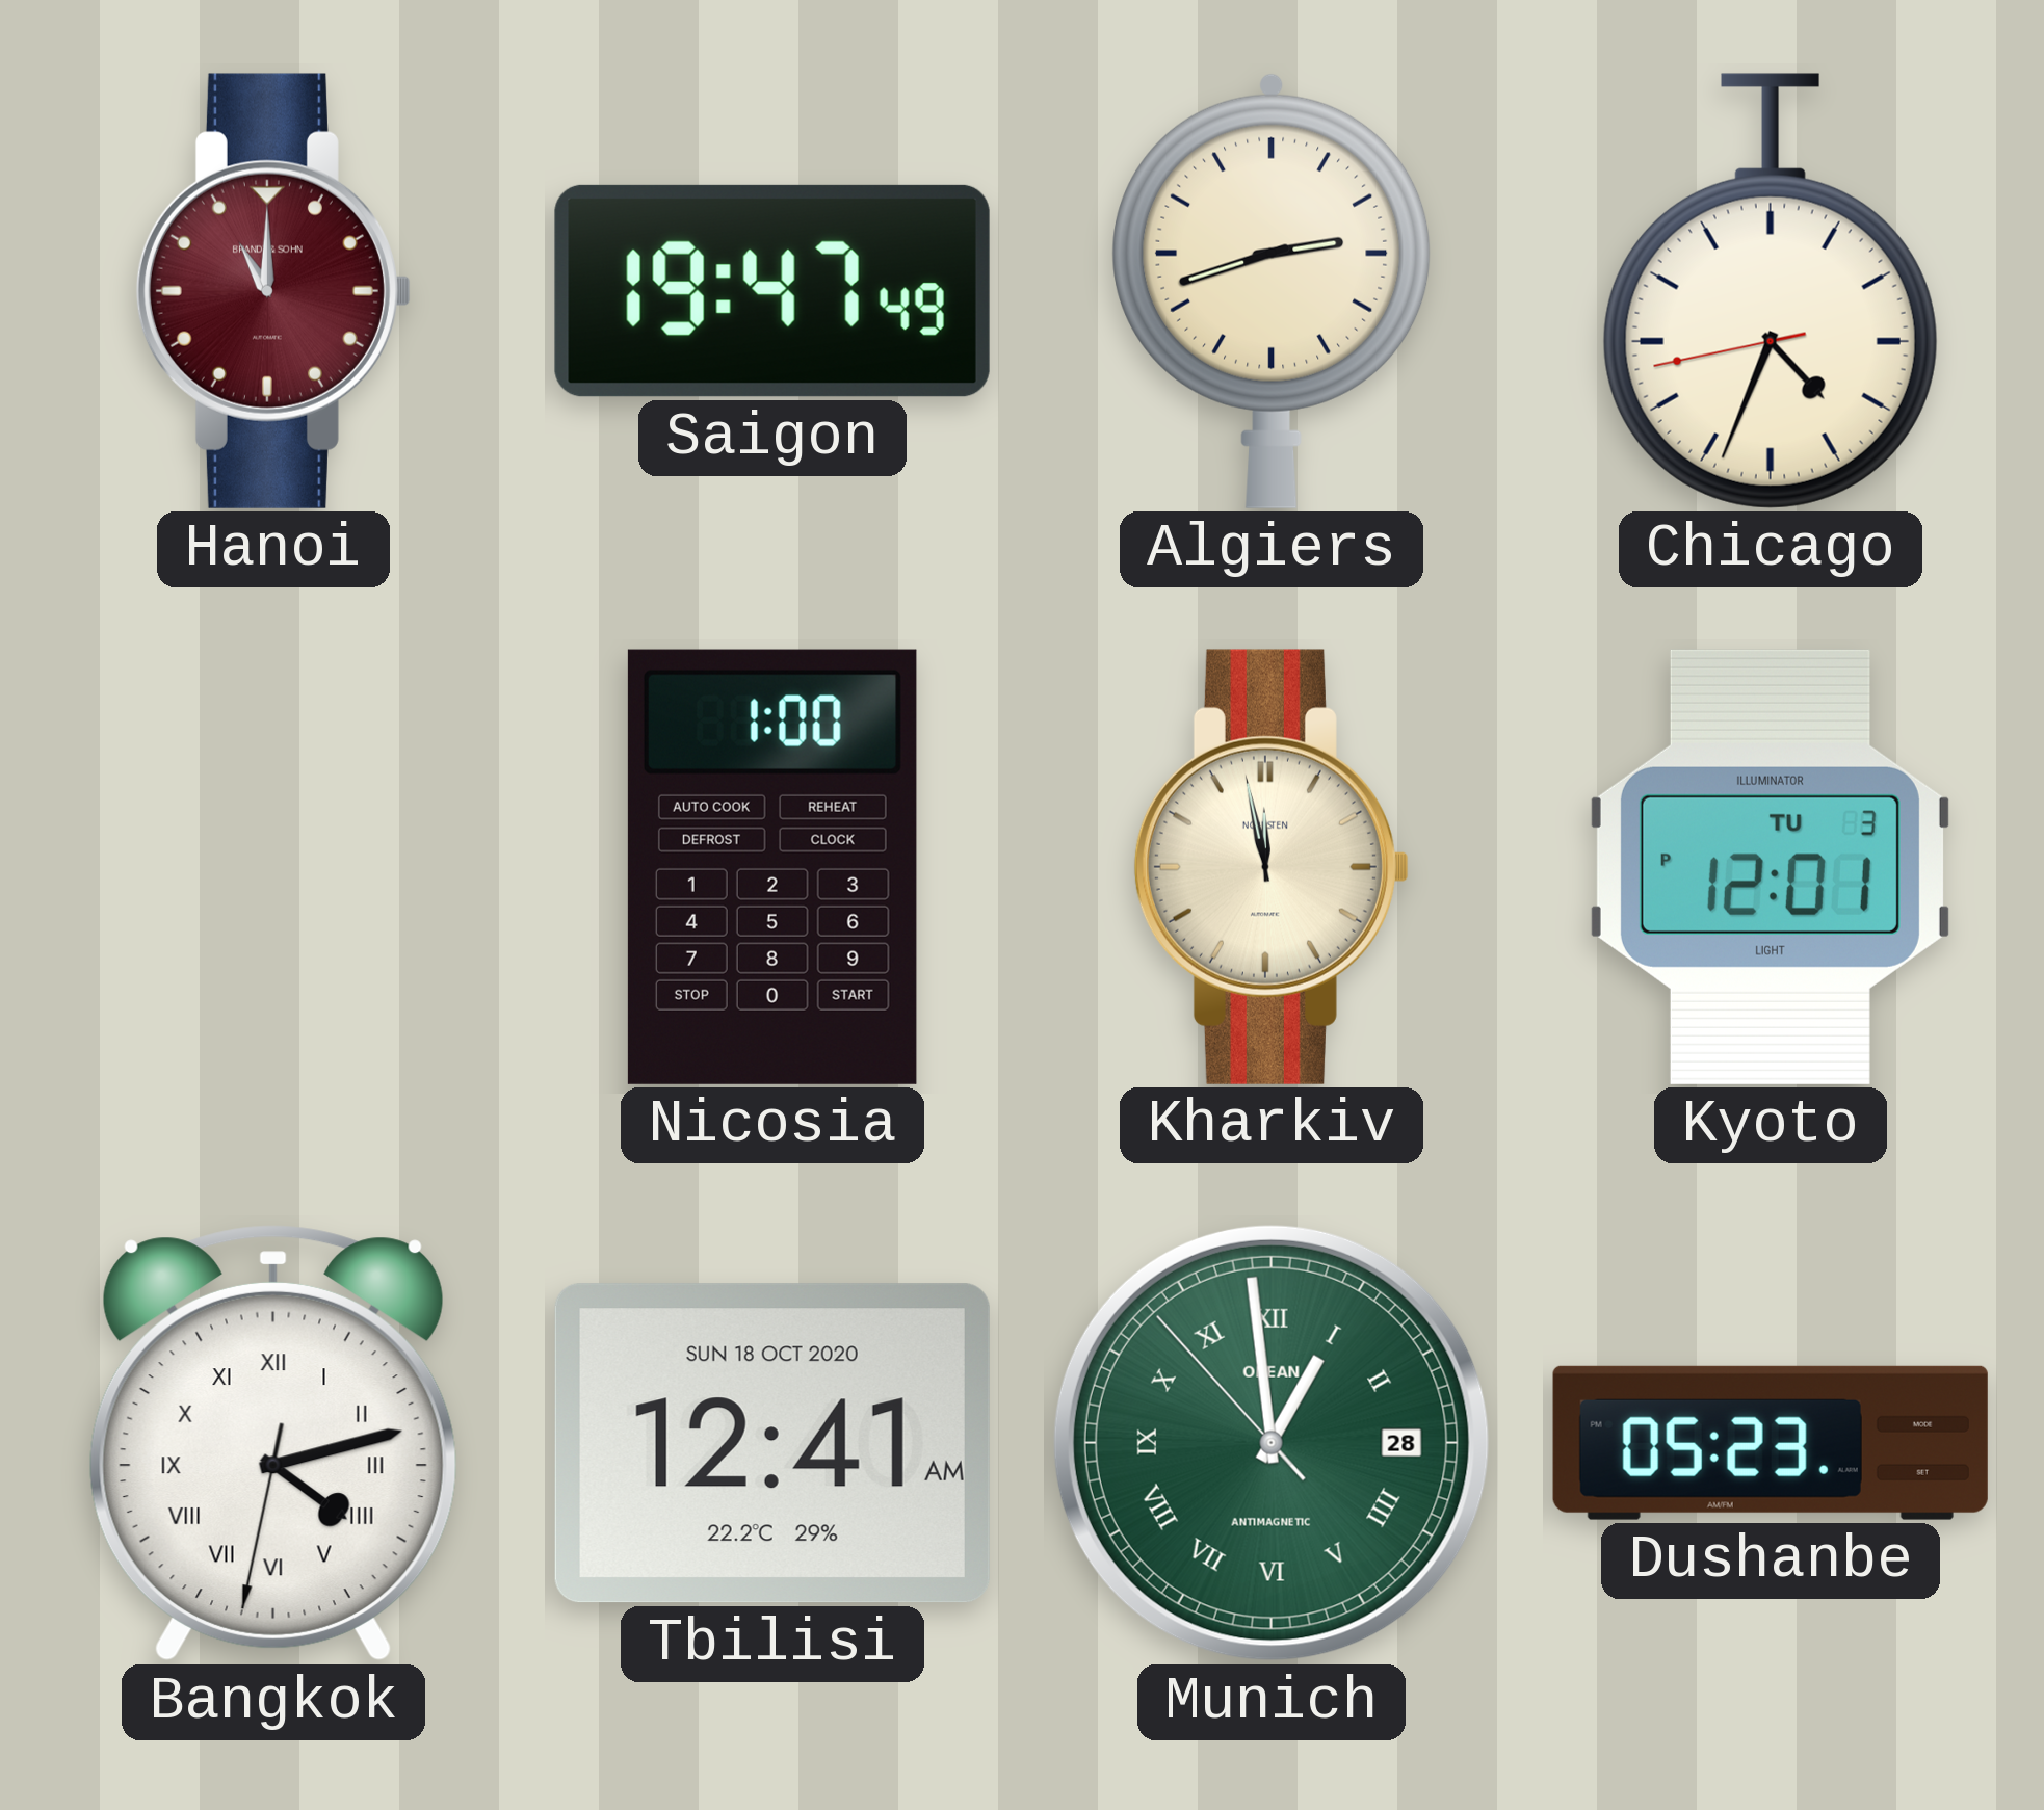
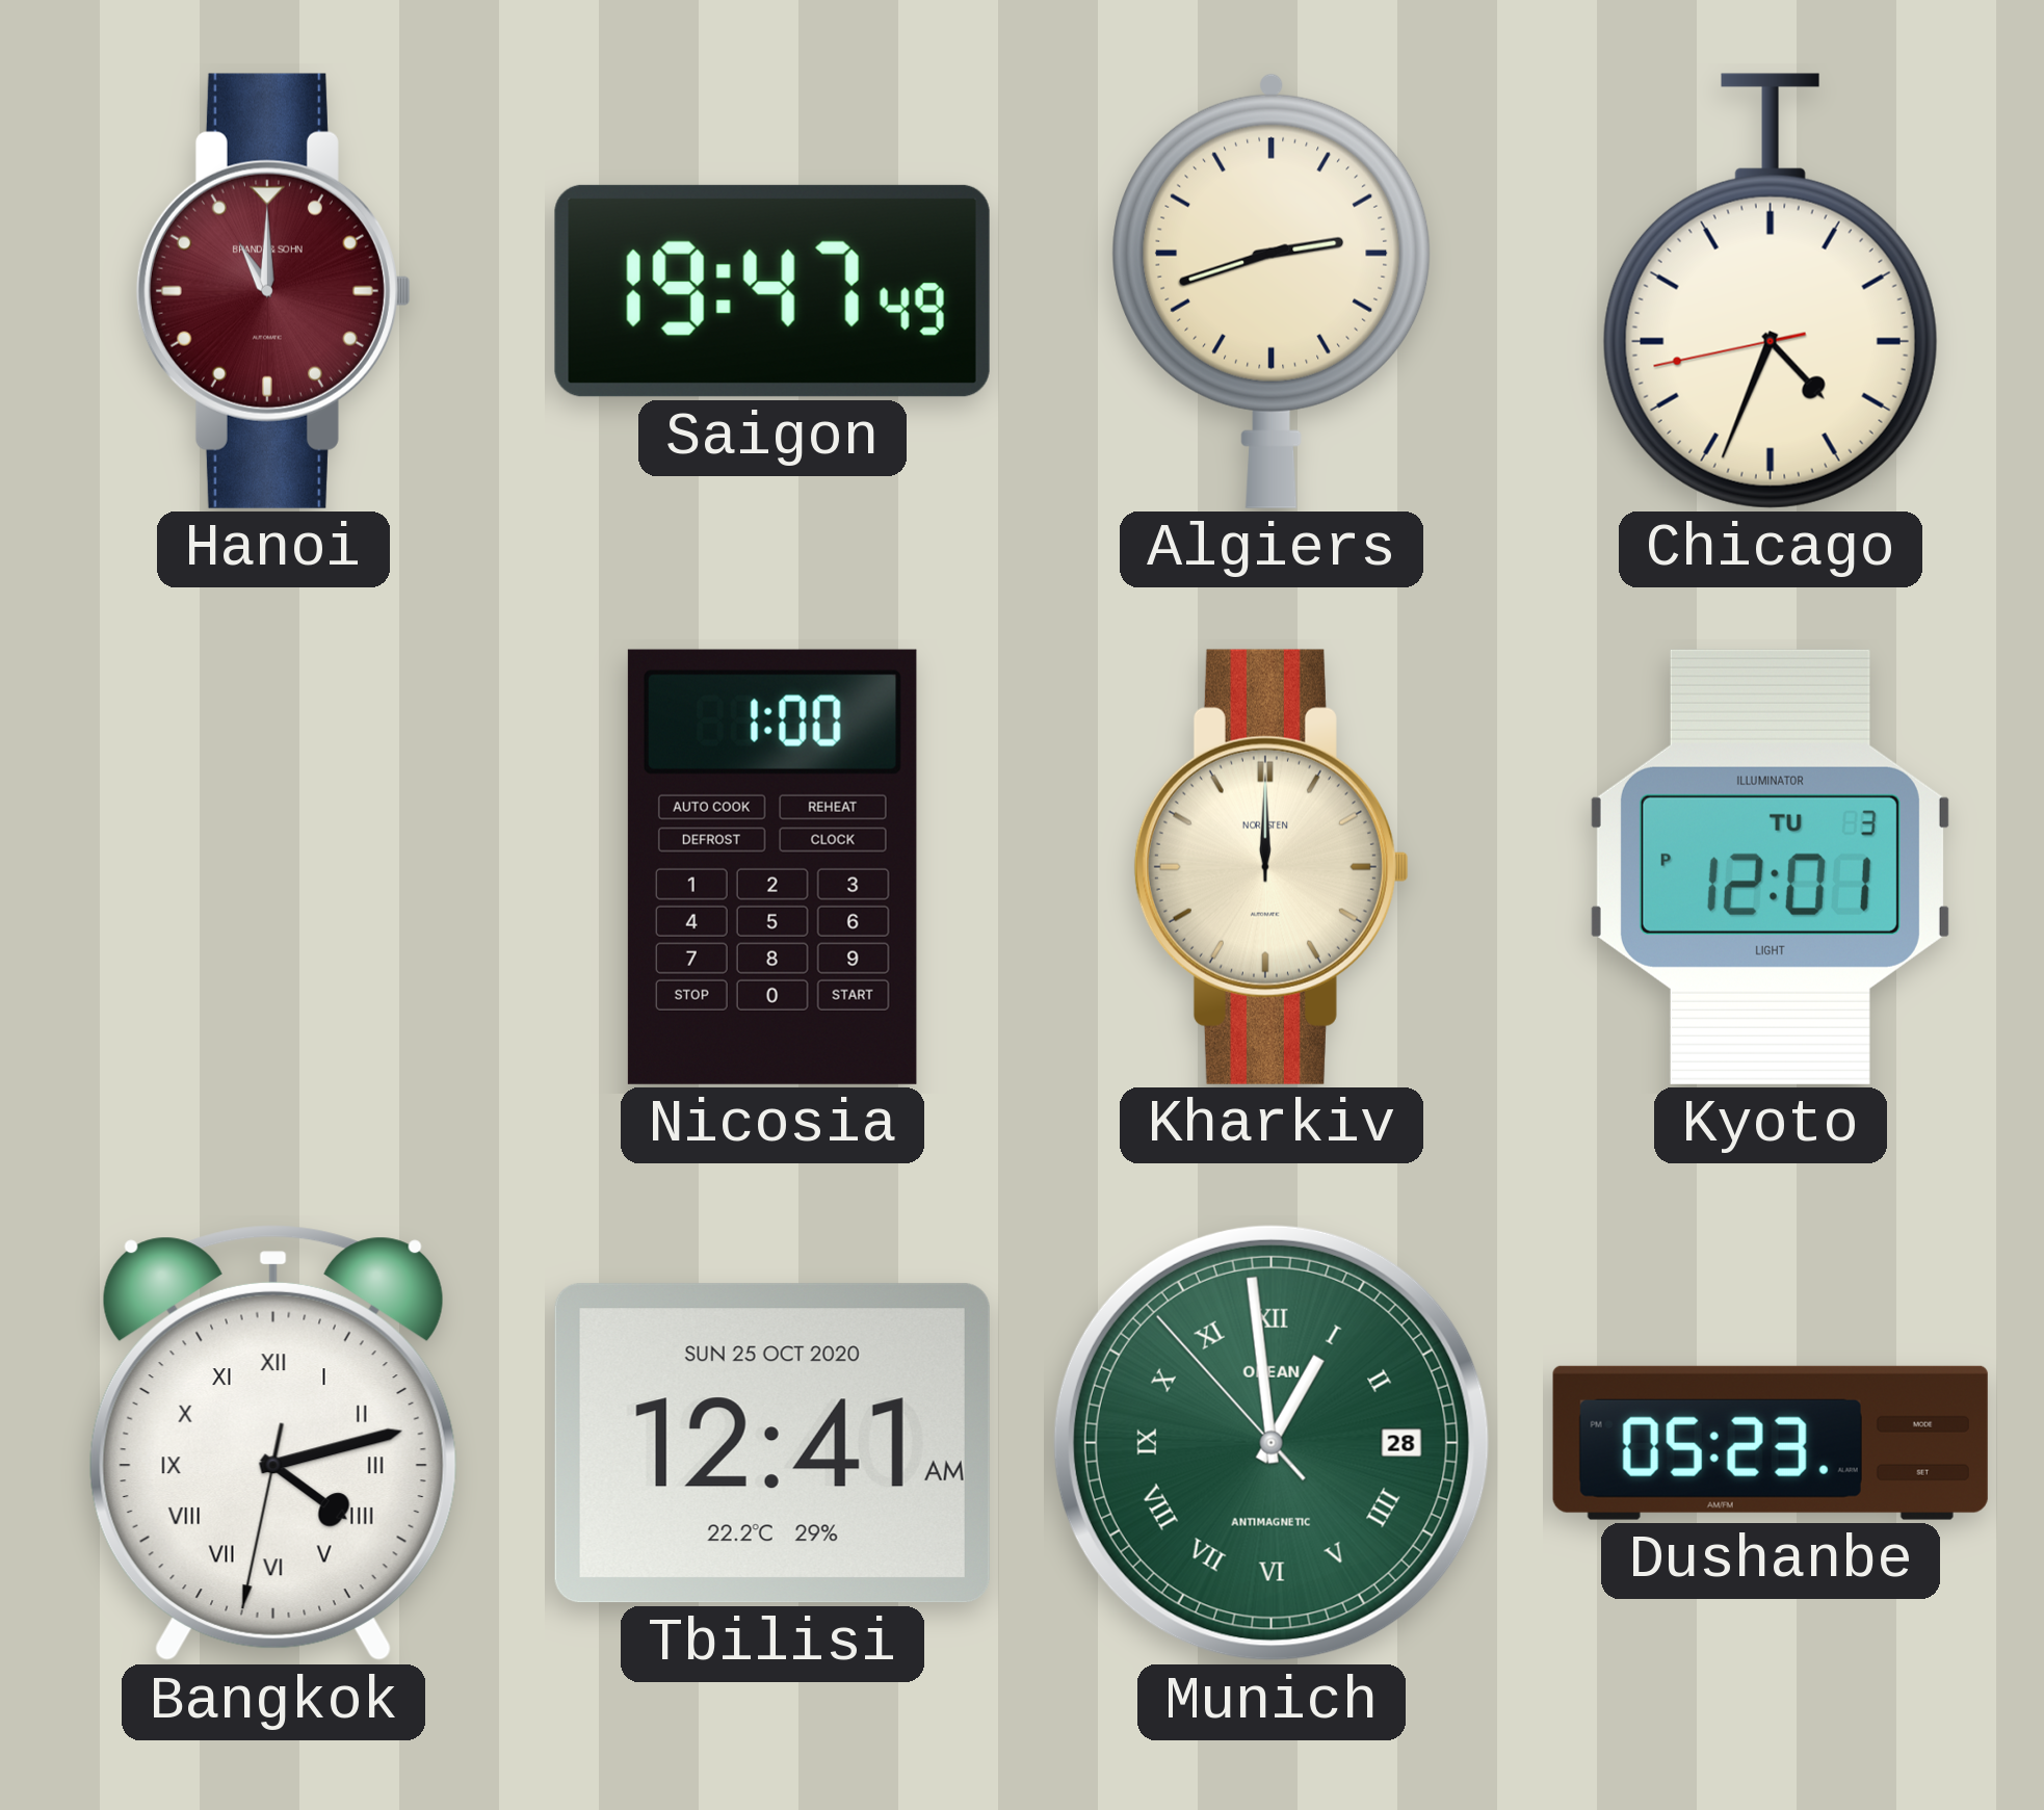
Kharkiv: 11:58 -> 12:00 (1272, 867)
Tbilisi date: SUN 18 OCT 2020 -> SUN 25 OCT 2020 (772, 1443)
